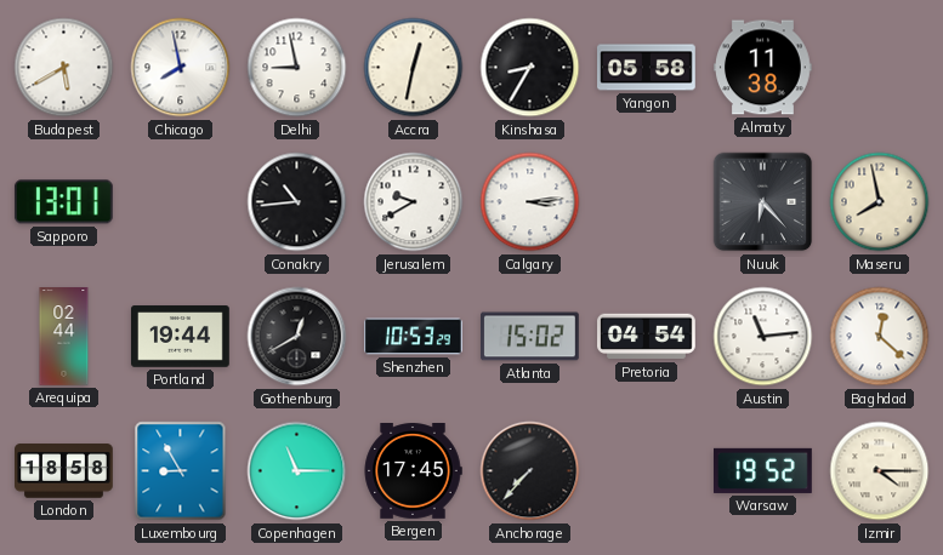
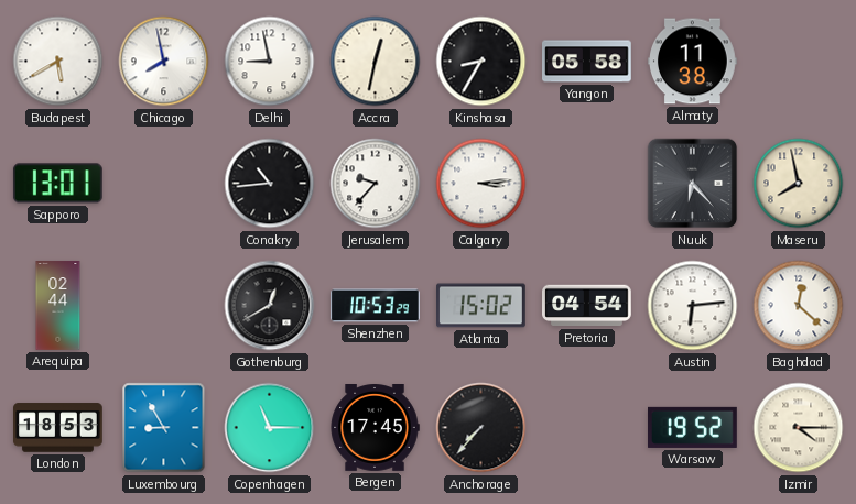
Jerusalem: 9:40 -> 9:37 (376, 184)
Portland: 19:44 -> none (181, 337)
Austin: 11:14 -> 6:14 (693, 306)
London: 18:58 -> 18:53 (58, 428)
